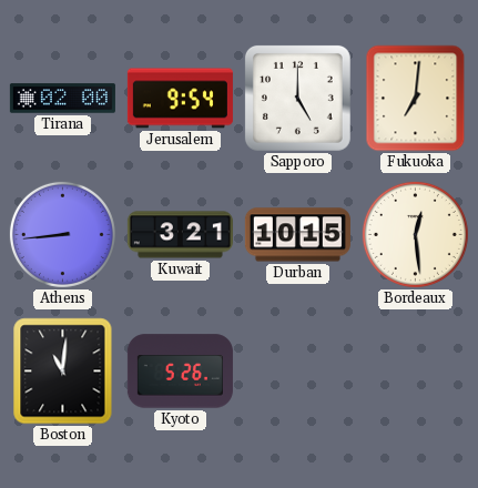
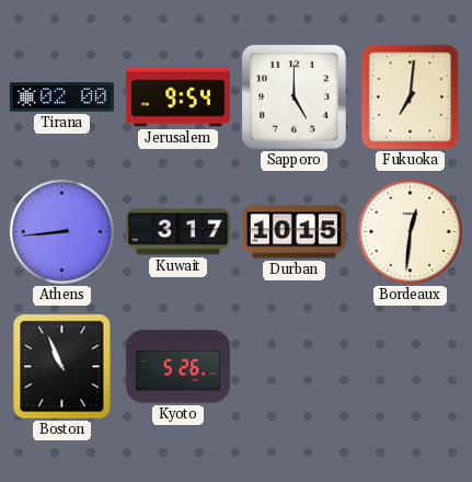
Kuwait: 3:21 -> 3:17 (177, 232)
Bordeaux: 12:29 -> 12:31 (410, 231)
Boston: 11:01 -> 10:56 (62, 367)
